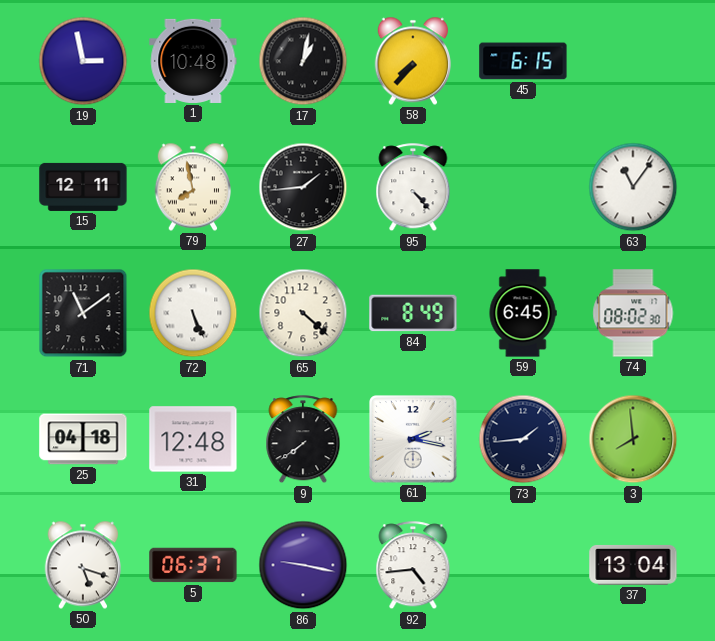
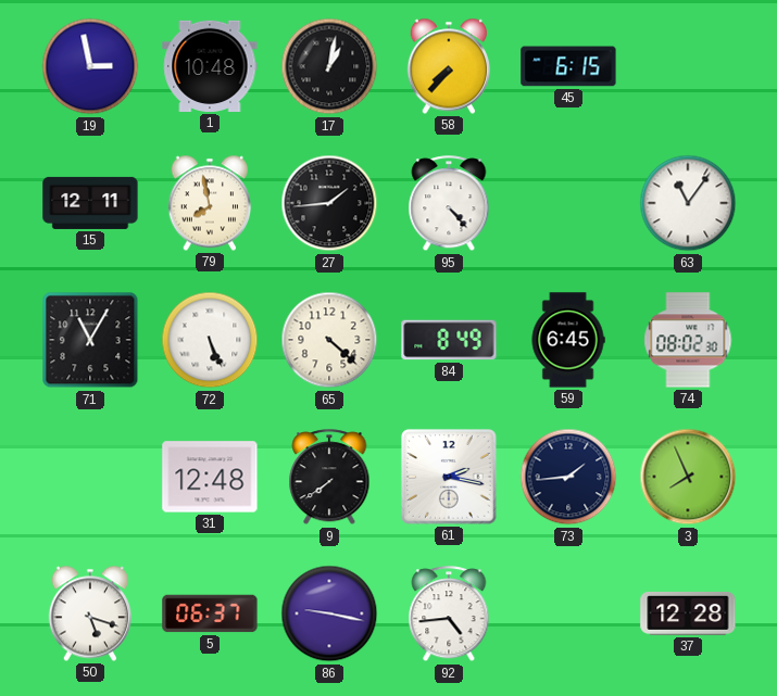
71: 11:09 -> 11:05 (90, 340)
25: 04:18 -> none (83, 439)
3: 7:59 -> 7:56 (688, 477)
37: 13:04 -> 12:28 (688, 613)
